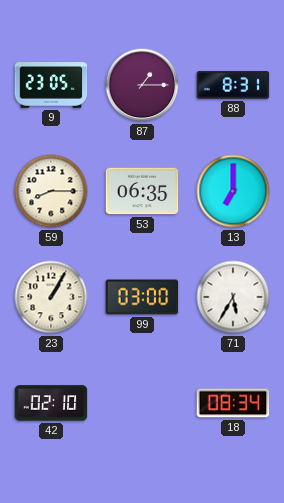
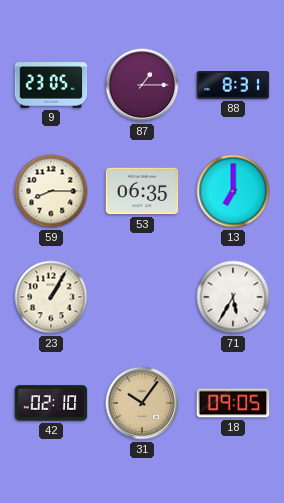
99: 03:00 -> none (142, 297)
31: none -> 10:06 (142, 403)
18: 08:34 -> 09:05 (233, 403)
